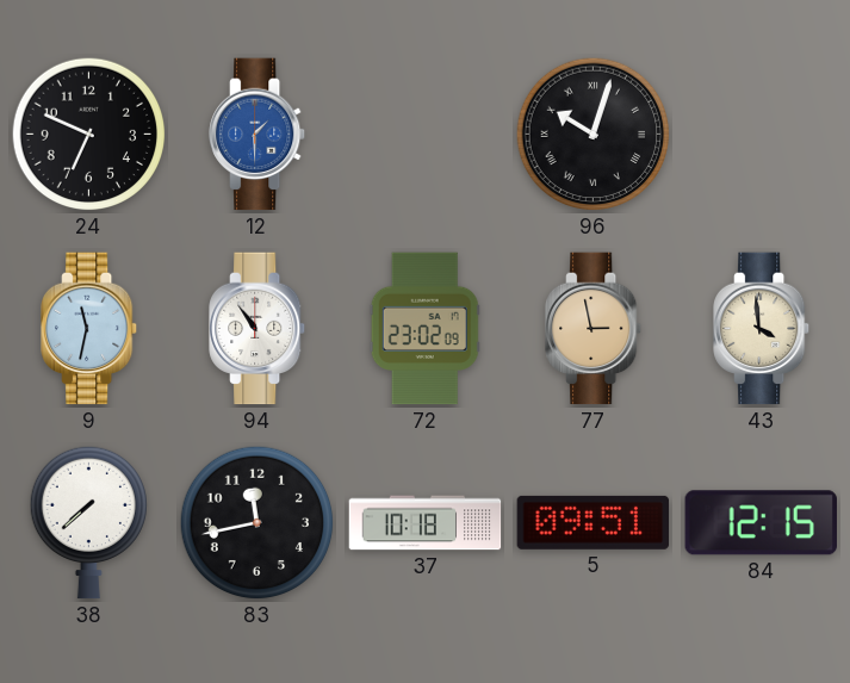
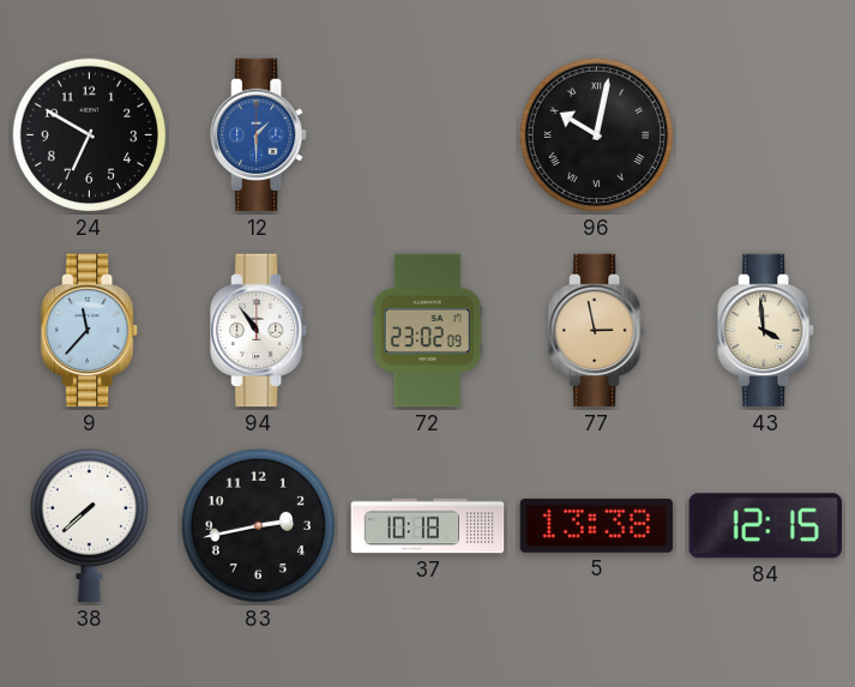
24: 6:49 -> 6:50 (90, 135)
96: 10:03 -> 10:02 (597, 135)
9: 11:32 -> 11:37 (91, 331)
83: 11:43 -> 2:43 (259, 526)
5: 09:51 -> 13:38 (597, 525)
